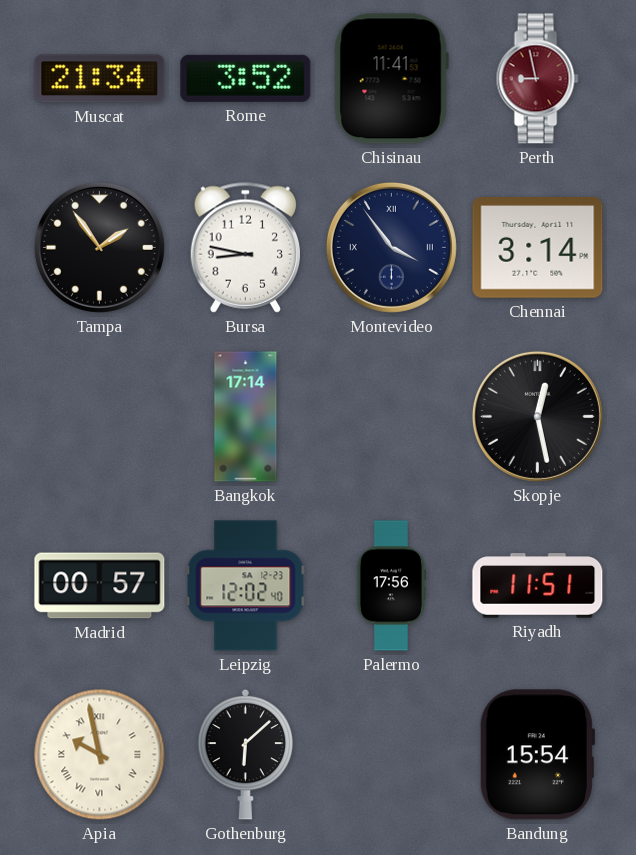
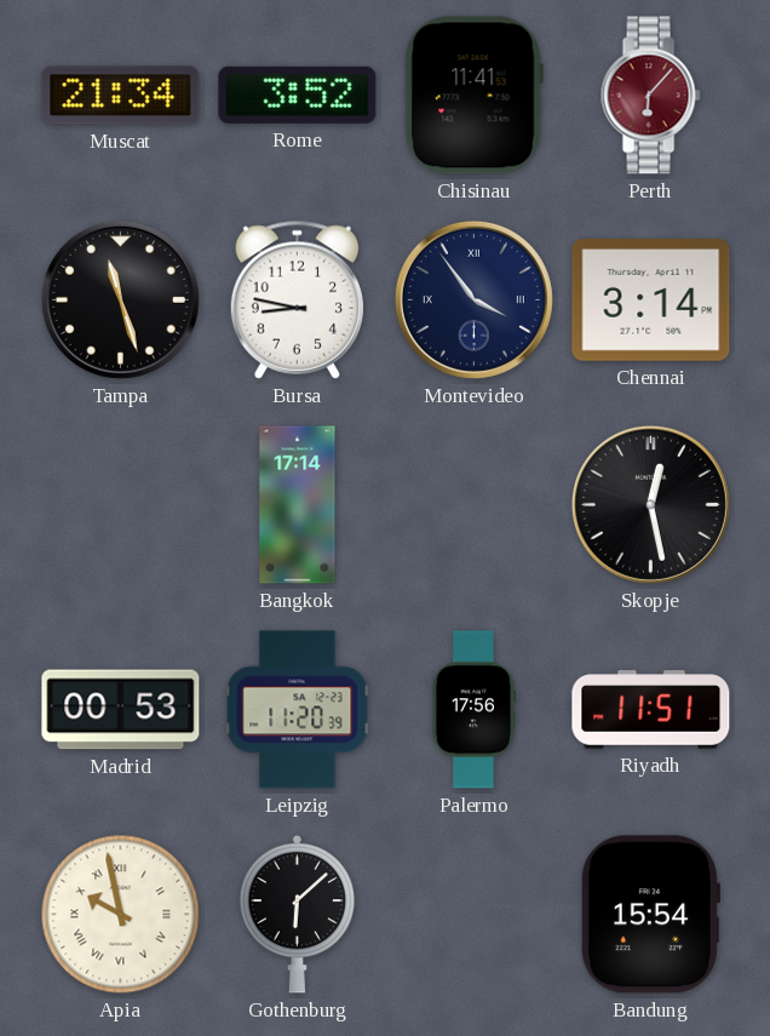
Perth: 8:58 -> 6:07 (650, 96)
Tampa: 1:54 -> 11:27 (120, 299)
Madrid: 00:57 -> 00:53 (121, 710)
Leipzig: 12:02 -> 11:20 (298, 710)
